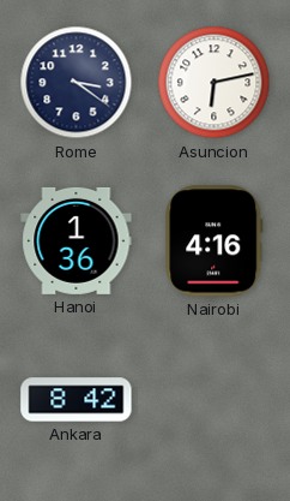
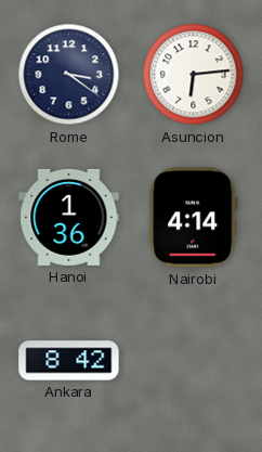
Asuncion: 6:13 -> 6:14 (194, 75)
Nairobi: 4:16 -> 4:14 (194, 218)
